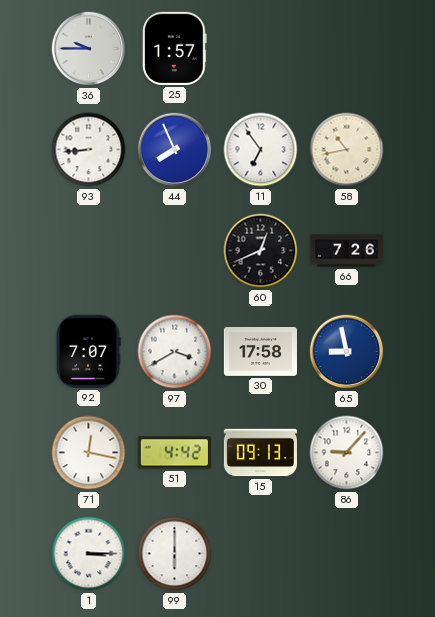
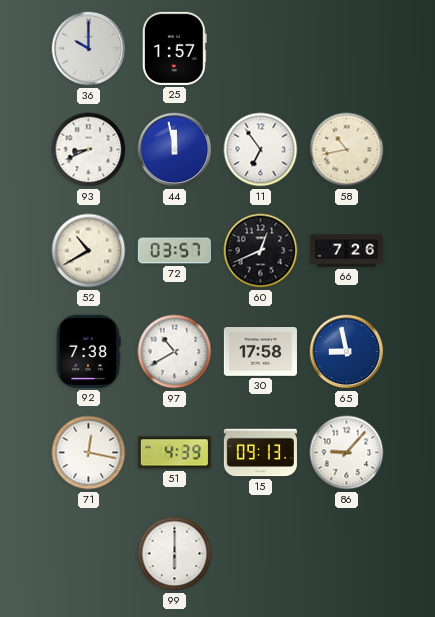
36: 9:45 -> 10:00 (89, 49)
93: 8:44 -> 8:41 (89, 150)
44: 7:56 -> 11:58 (175, 150)
52: none -> 10:40 (89, 251)
72: none -> 03:57 (174, 251)
92: 7:07 -> 7:38 (88, 351)
97: 3:40 -> 10:40 (175, 352)
51: 4:42 -> 4:39 (174, 453)
1: 3:15 -> none (89, 554)
